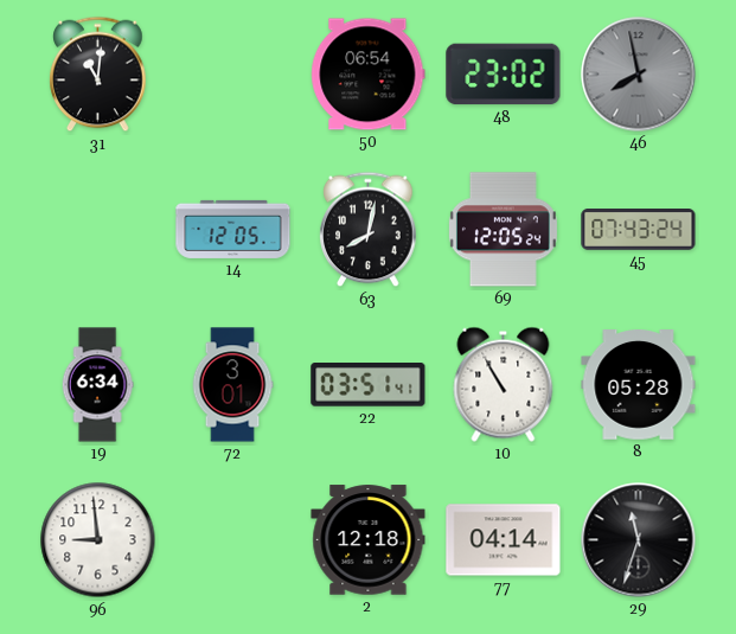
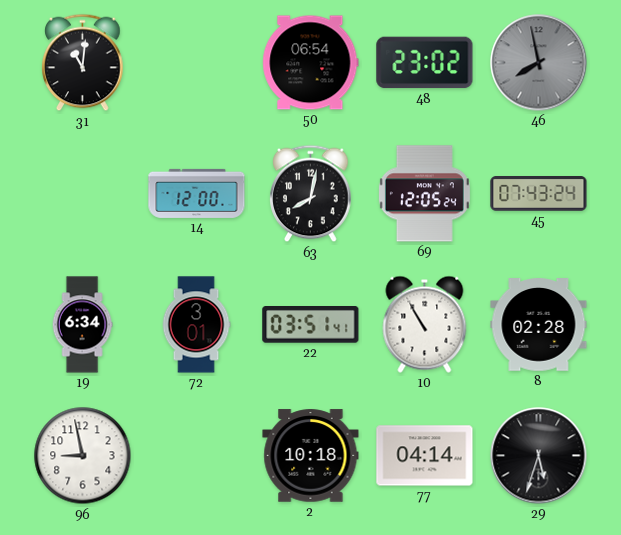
14: 12:05 -> 12:00 (197, 193)
8: 05:28 -> 02:28 (539, 325)
96: 8:59 -> 8:58 (83, 456)
2: 12:18 -> 10:18 (311, 456)
29: 11:33 -> 5:33 (539, 456)
